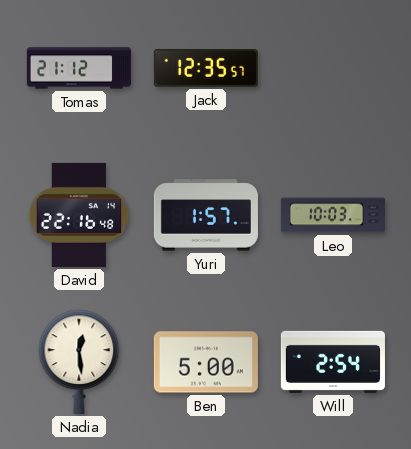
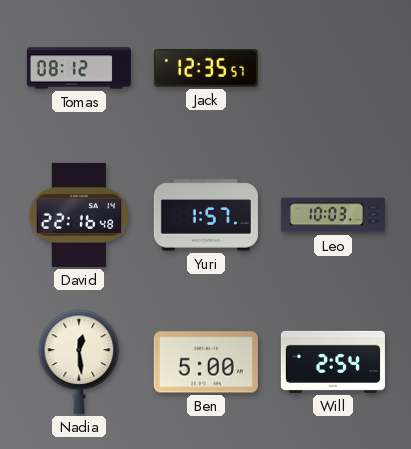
Tomas: 21:12 -> 08:12 (79, 68)
